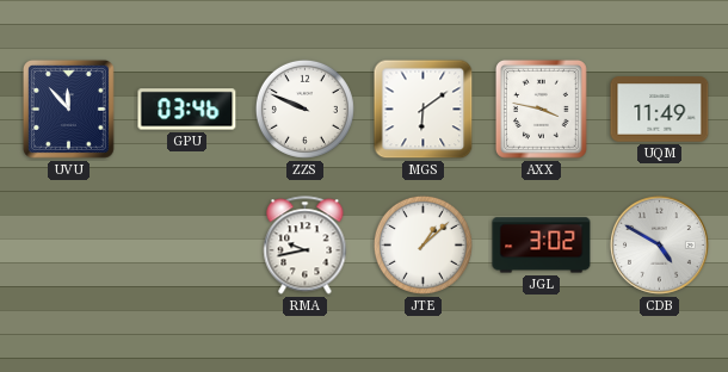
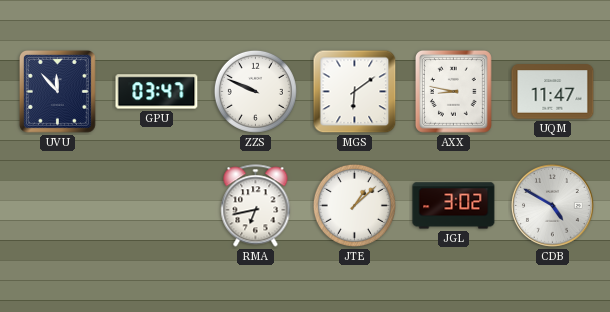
GPU: 03:46 -> 03:47 (157, 92)
AXX: 3:47 -> 8:47 (453, 91)
UQM: 11:49 -> 11:47 (553, 92)
RMA: 9:43 -> 6:43 (256, 206)
